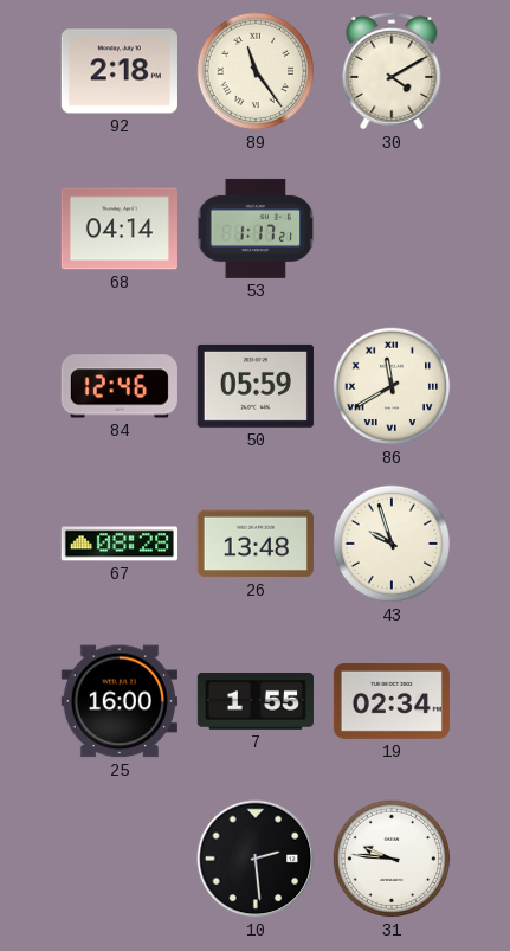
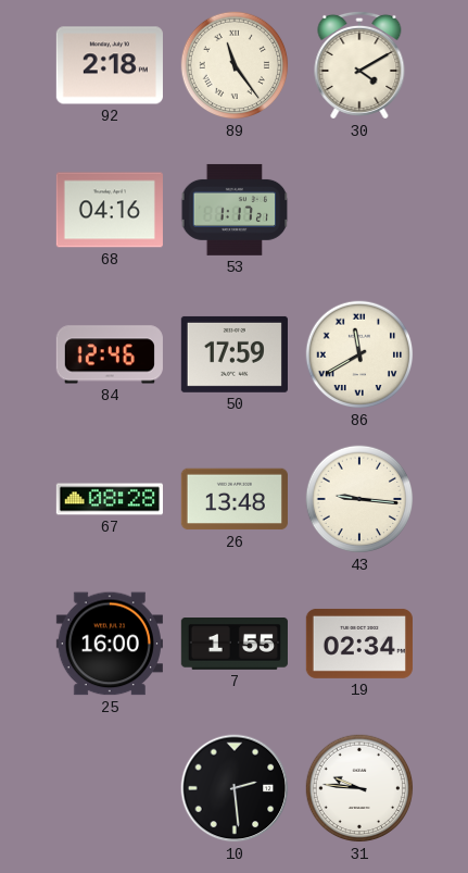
68: 04:14 -> 04:16 (110, 210)
50: 05:59 -> 17:59 (235, 354)
43: 9:57 -> 9:16 (359, 499)
